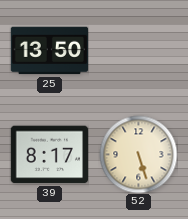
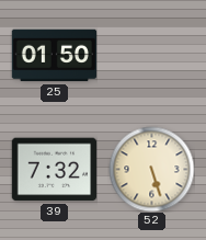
25: 13:50 -> 01:50 (54, 56)
39: 8:17 -> 7:32 (54, 170)
